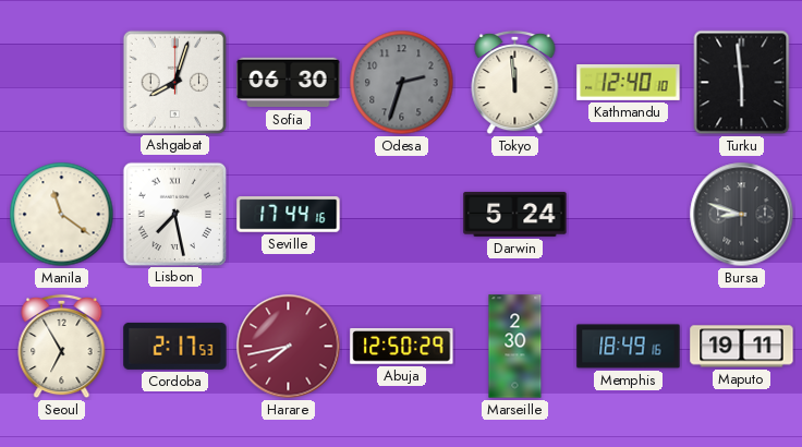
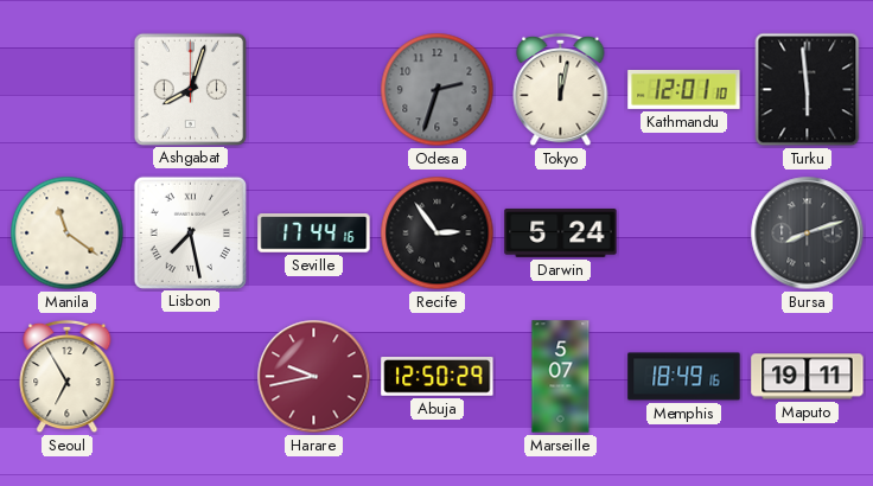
Sofia: 06:30 -> none (289, 83)
Tokyo: 11:59 -> 12:02 (561, 90)
Kathmandu: 12:40 -> 12:01 (684, 89)
Recife: none -> 2:54 (438, 234)
Bursa: 8:48 -> 8:12 (808, 234)
Cordoba: 2:17 -> none (175, 346)
Harare: 7:43 -> 9:43 (314, 377)
Marseille: 2:30 -> 5:07 (561, 377)
